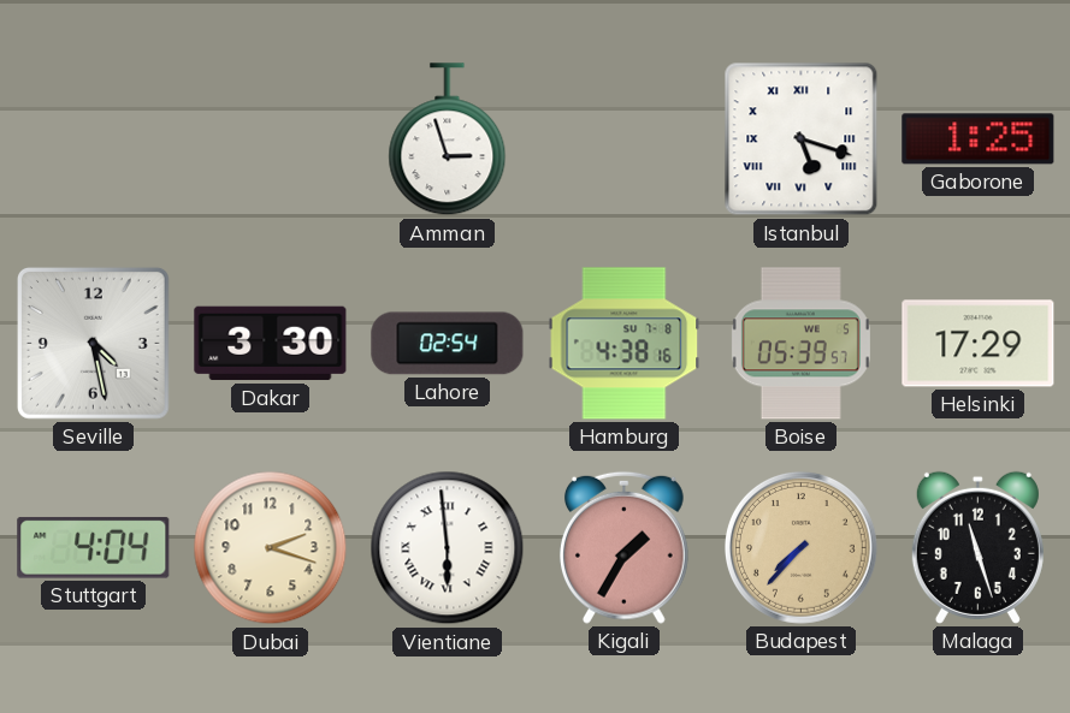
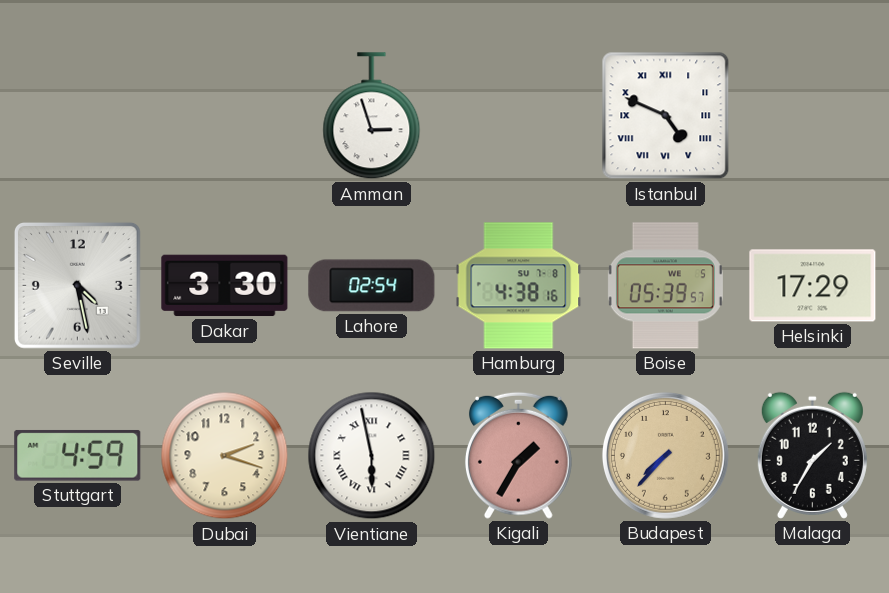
Istanbul: 5:18 -> 4:49 (666, 116)
Gaborone: 1:25 -> none (979, 139)
Stuttgart: 4:04 -> 4:59 (78, 455)
Vientiane: 5:59 -> 5:58 (372, 456)
Malaga: 11:27 -> 1:35 (812, 455)
